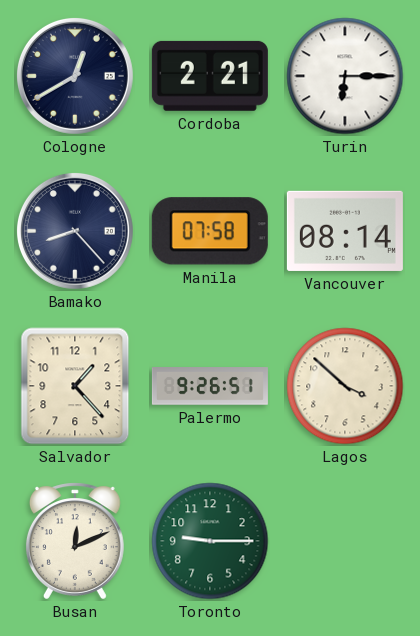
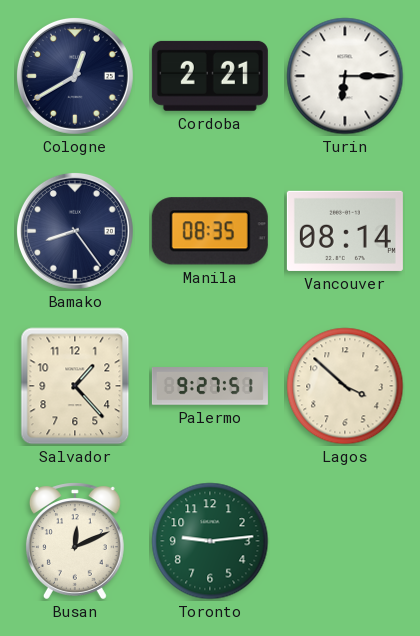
Bamako: 8:23 -> 8:24 (75, 231)
Manila: 07:58 -> 08:35 (210, 231)
Palermo: 9:26 -> 9:27 (210, 386)
Toronto: 9:15 -> 9:14 (210, 541)
